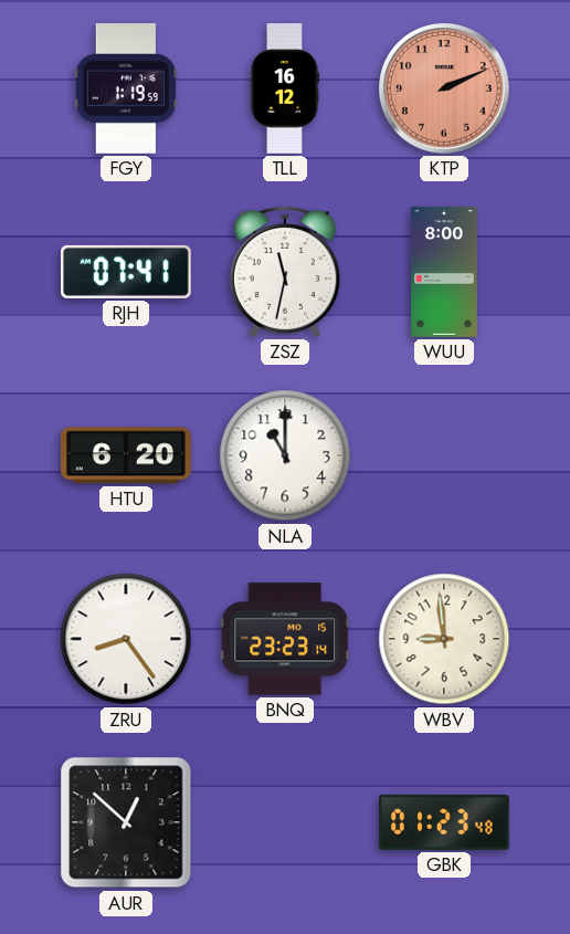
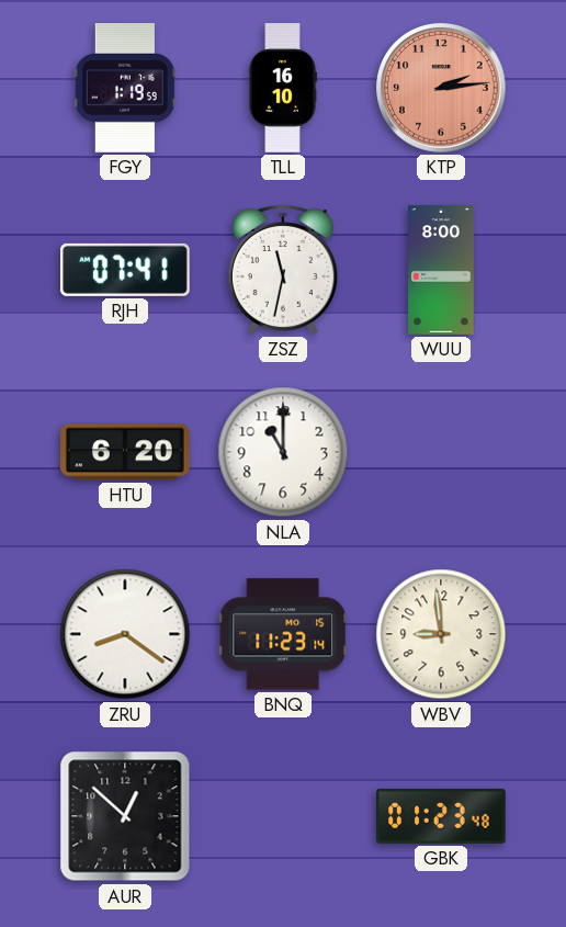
TLL: 16:12 -> 16:10 (283, 88)
KTP: 2:11 -> 2:14 (442, 89)
ZRU: 8:24 -> 8:21 (125, 634)
BNQ: 23:23 -> 11:23 (283, 634)
